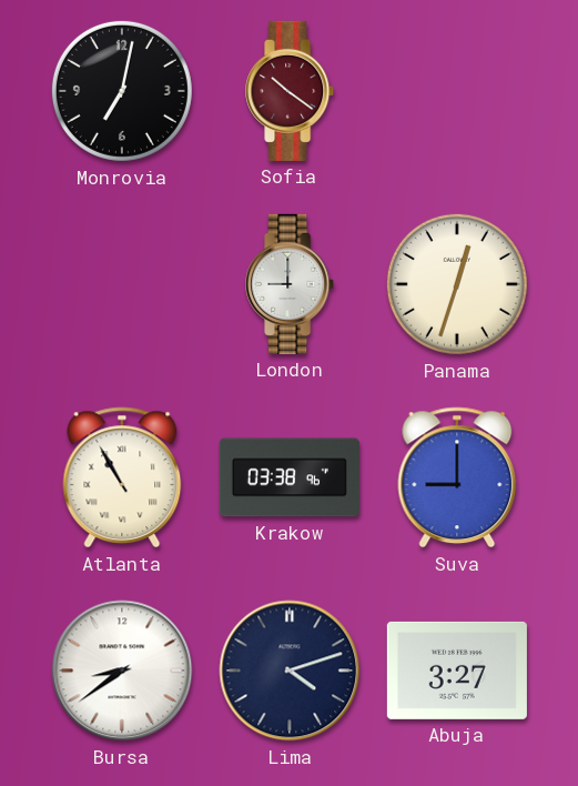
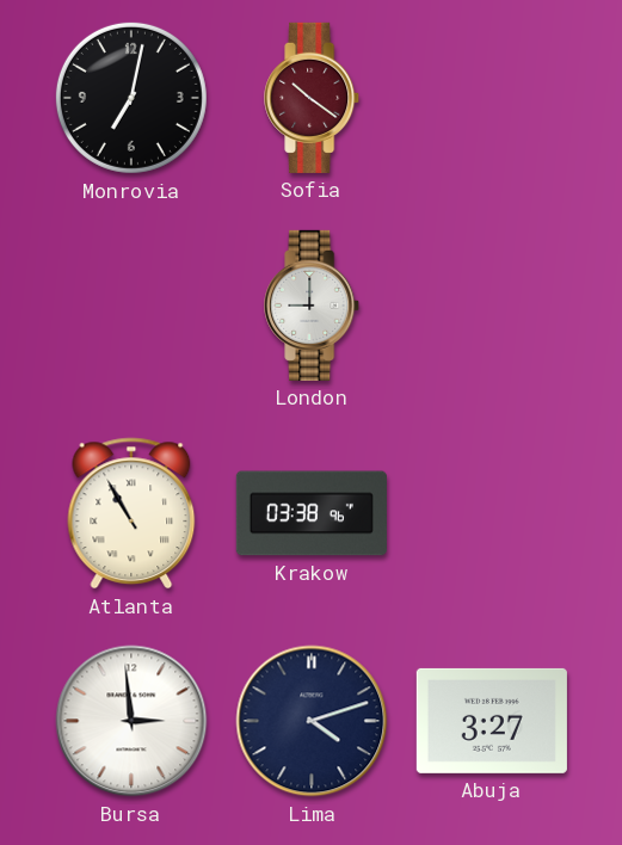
Panama: 12:33 -> none (457, 284)
Suva: 9:00 -> none (457, 477)
Bursa: 8:39 -> 2:59 (131, 721)
